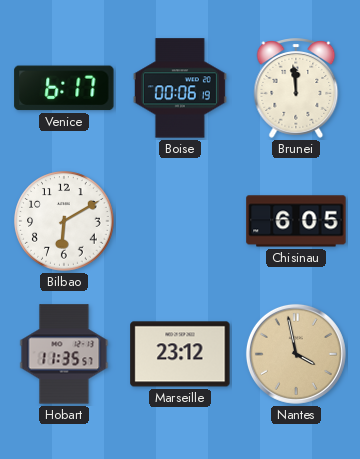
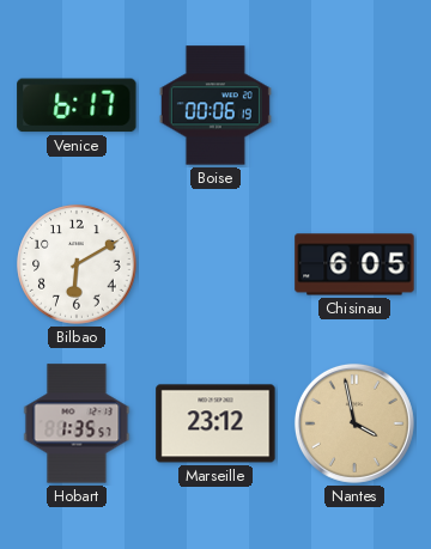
Brunei: 11:59 -> none (296, 88)
Hobart: 11:35 -> 1:35 (77, 423)
